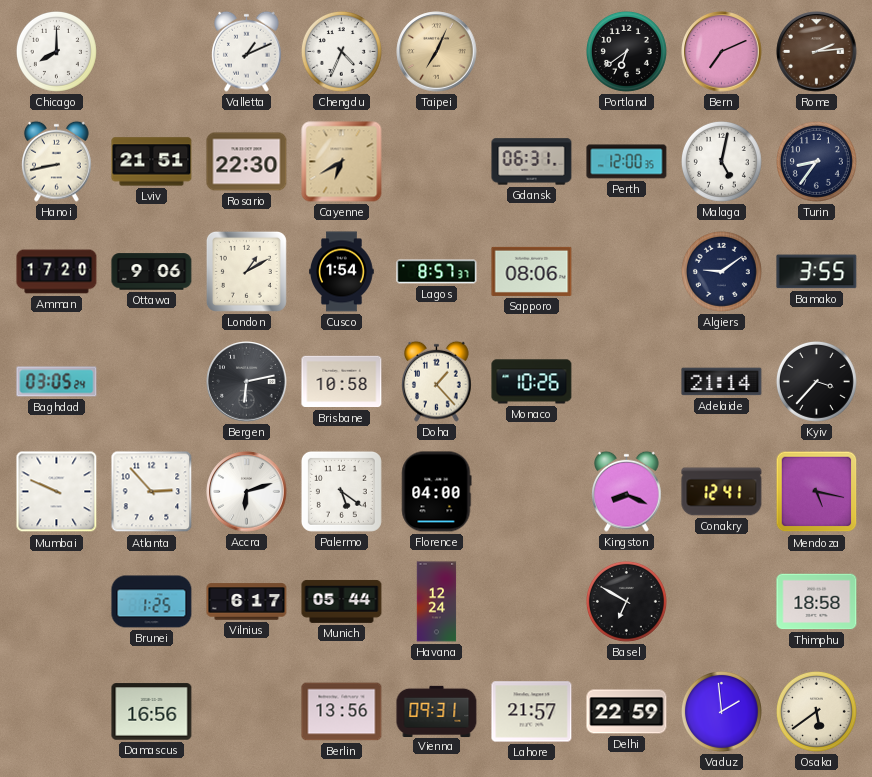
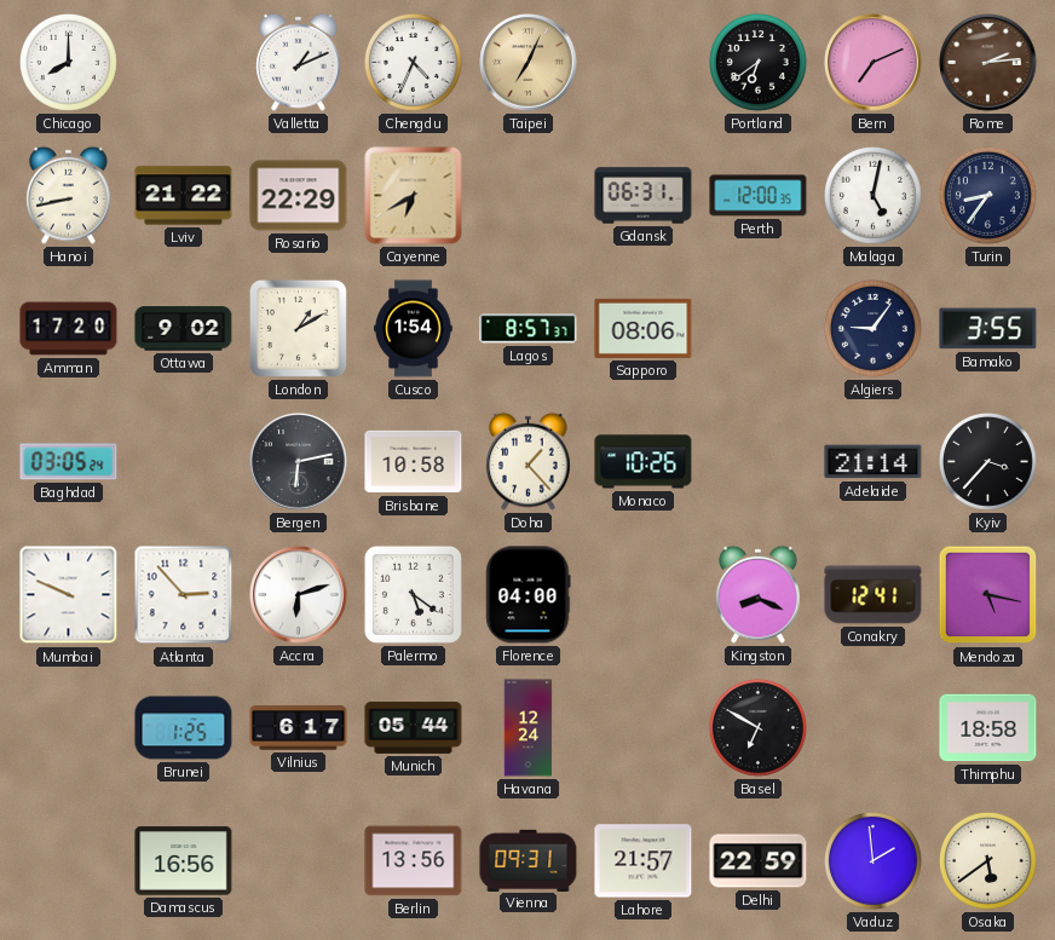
Lviv: 21:51 -> 21:22 (184, 196)
Rosario: 22:30 -> 22:29 (299, 196)
Ottawa: 9:06 -> 9:02 (184, 329)
Algiers: 9:09 -> 9:06 (872, 328)
